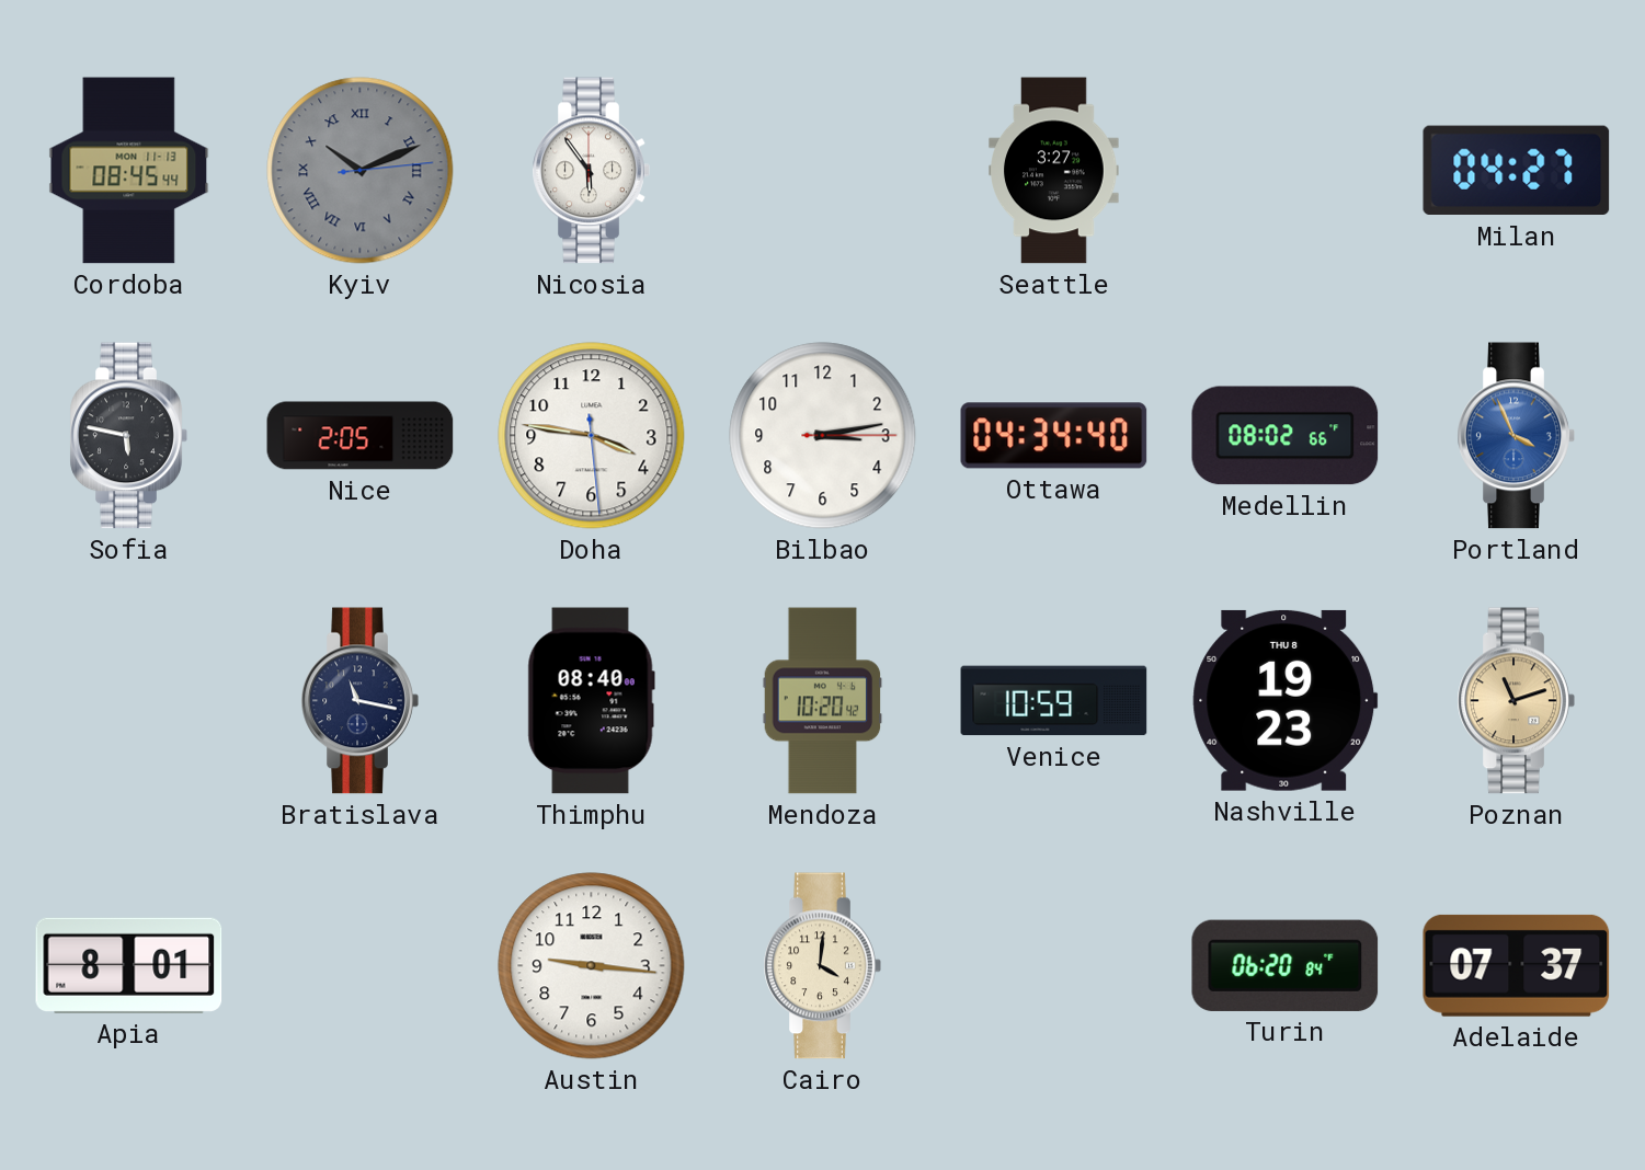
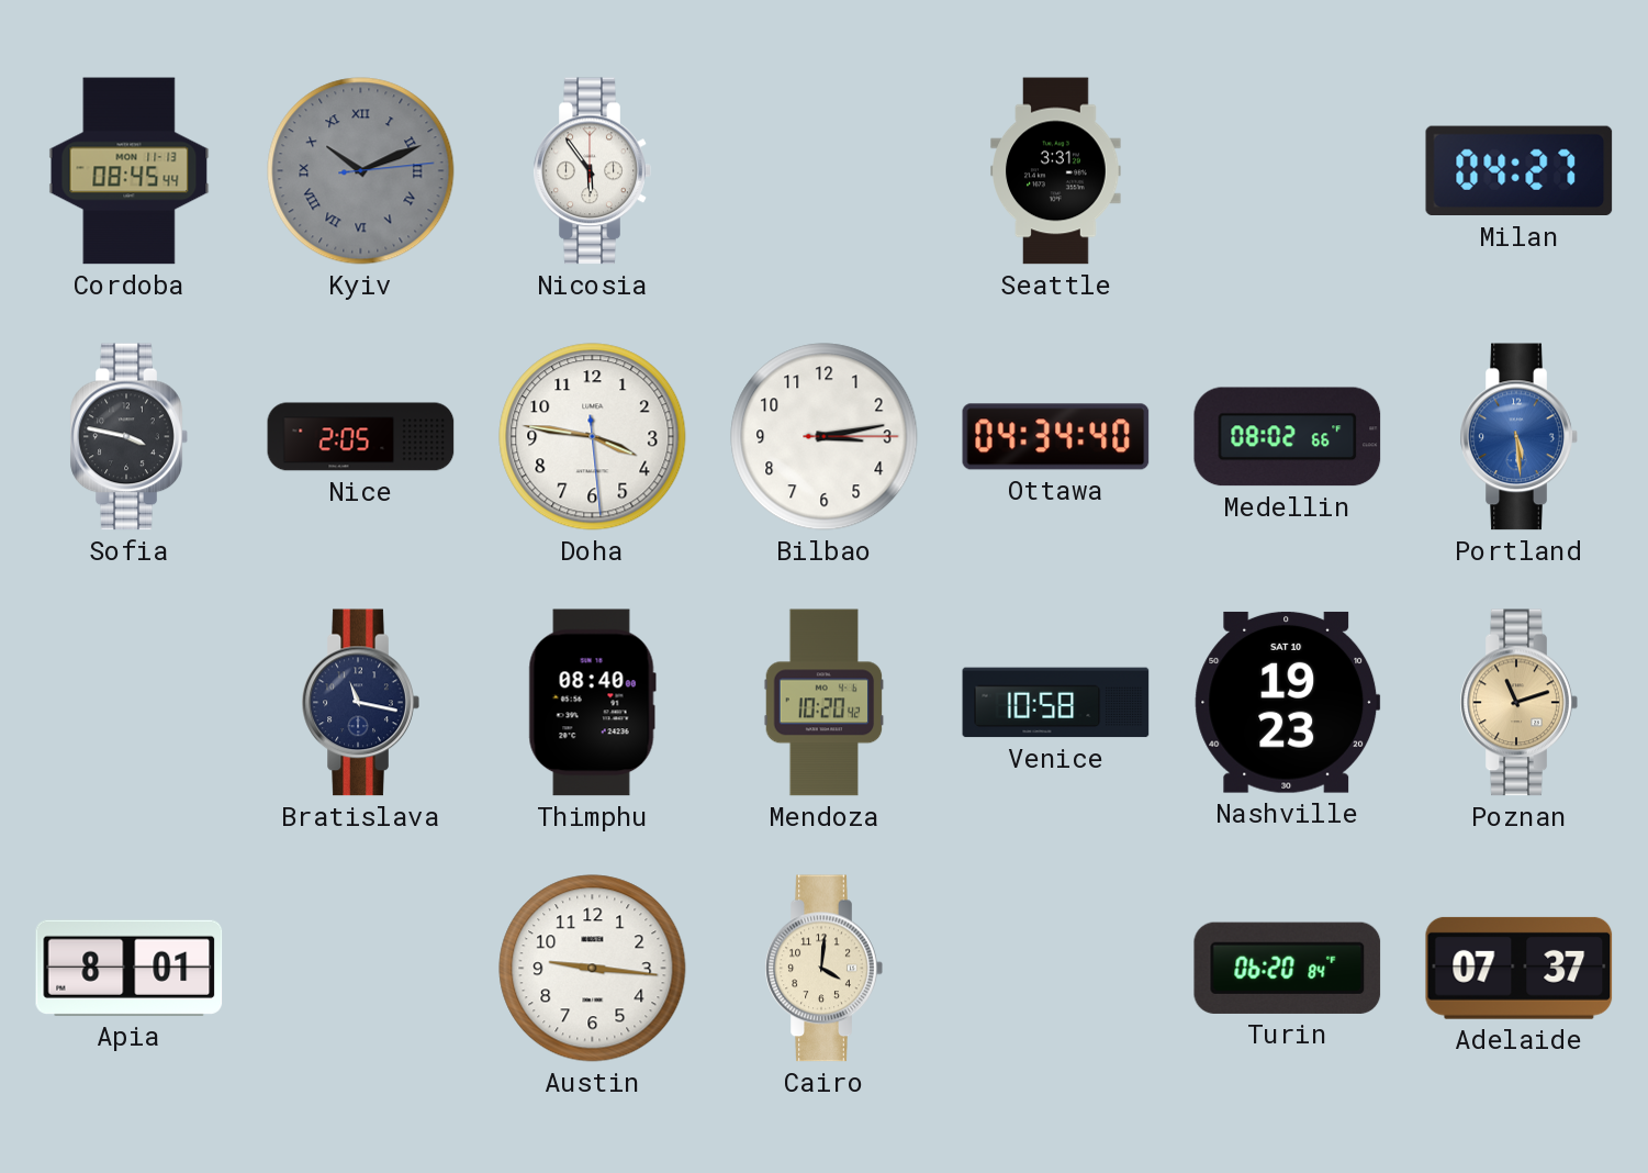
Seattle: 3:27 -> 3:31 (1056, 171)
Sofia: 5:47 -> 3:47 (128, 437)
Portland: 3:56 -> 5:29 (1518, 437)
Venice: 10:59 -> 10:58 (1056, 703)
Nashville date: THU 8 -> SAT 10 (1288, 702)
